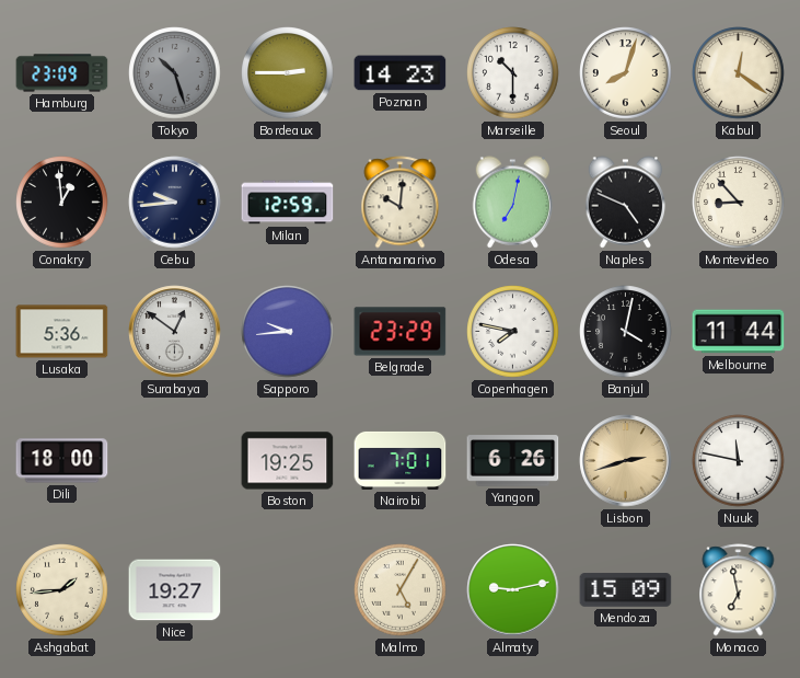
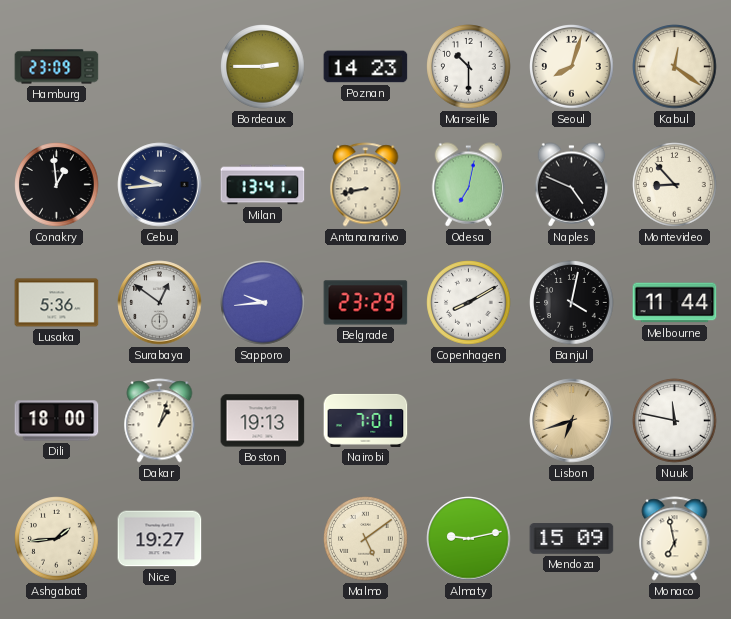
Tokyo: 10:27 -> none (175, 73)
Milan: 12:59 -> 13:41 (263, 185)
Antananarivo: 10:01 -> 8:43 (366, 185)
Copenhagen: 7:47 -> 8:10 (469, 303)
Dakar: none -> 1:03 (160, 421)
Boston: 19:25 -> 19:13 (263, 421)
Yangon: 6:26 -> none (513, 461)
Lisbon: 2:42 -> 6:42 (572, 421)
Malmo: 5:05 -> 5:09 (366, 539)
